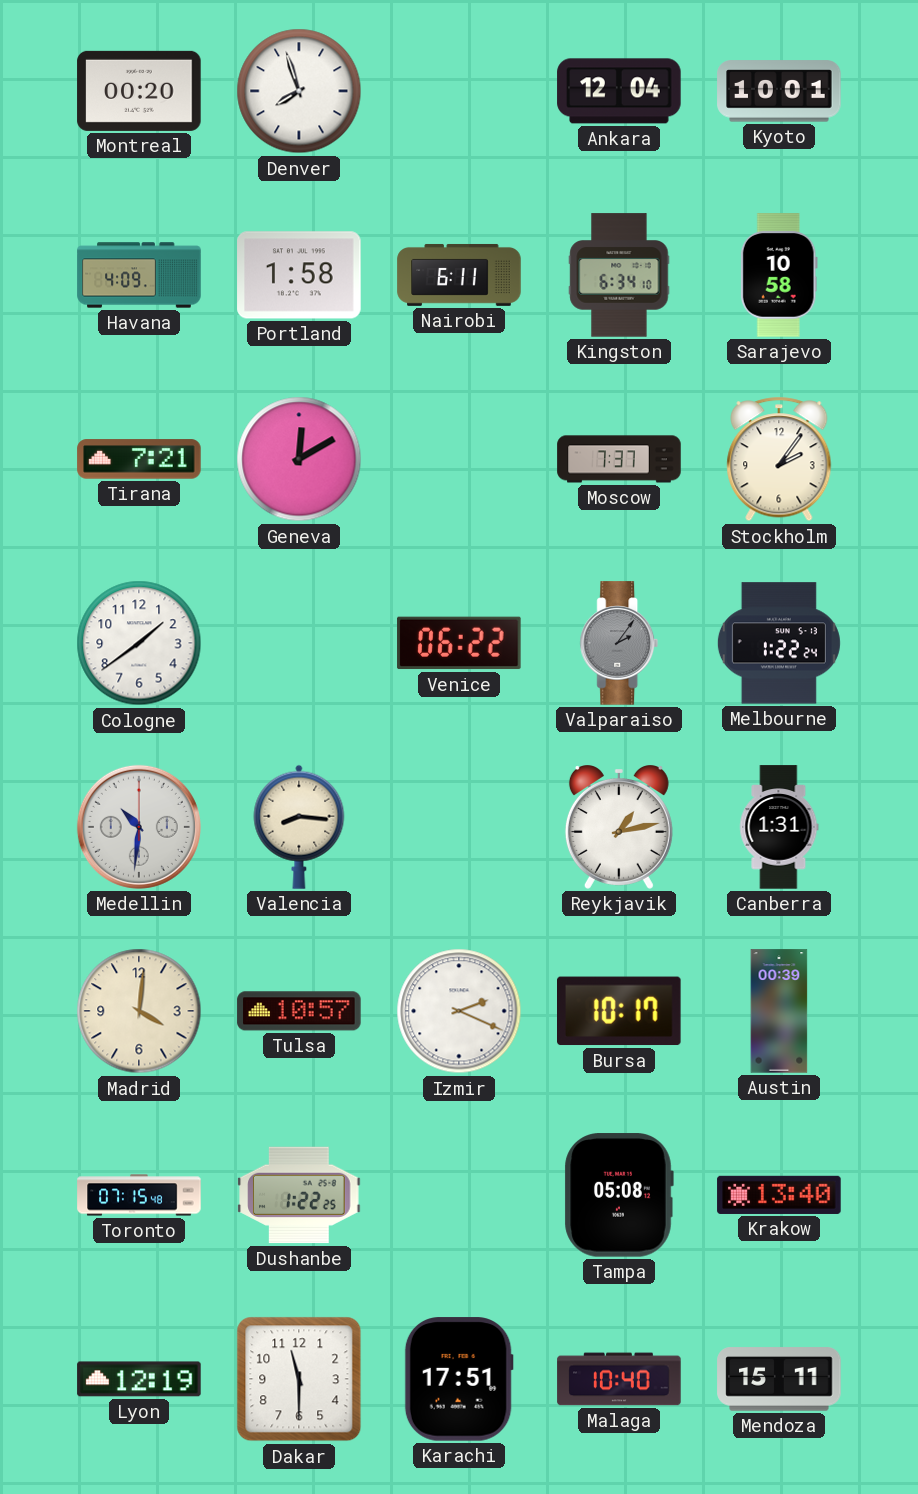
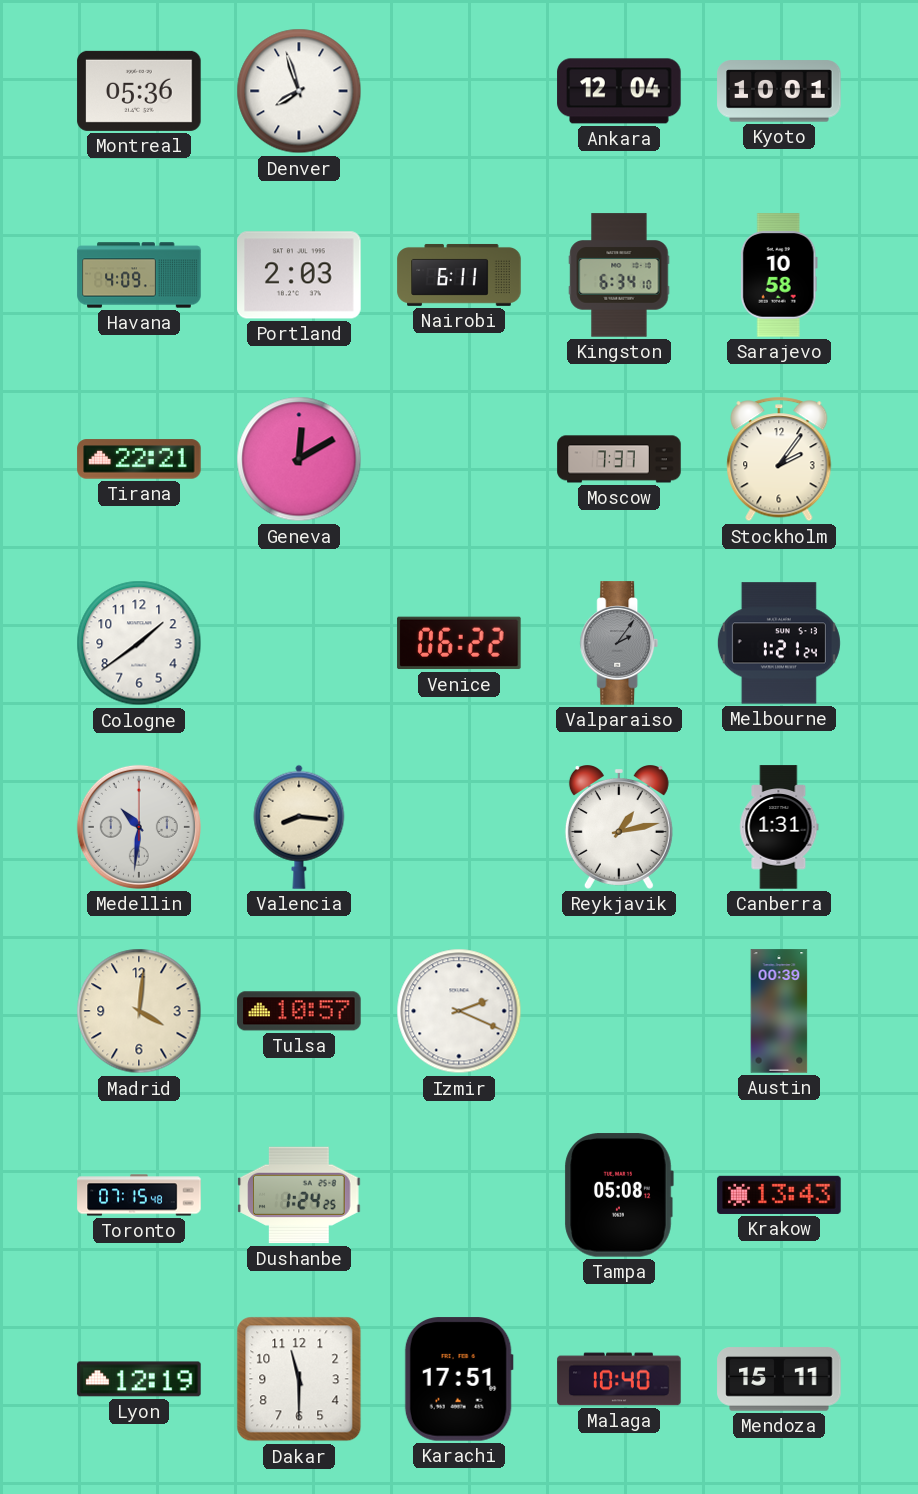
Montreal: 00:20 -> 05:36 (139, 91)
Portland: 1:58 -> 2:03 (299, 275)
Tirana: 7:21 -> 22:21 (139, 459)
Melbourne: 1:22 -> 1:21 (779, 643)
Bursa: 10:17 -> none (620, 1011)
Dushanbe: 1:22 -> 1:24 (299, 1195)
Krakow: 13:40 -> 13:43 (779, 1195)
